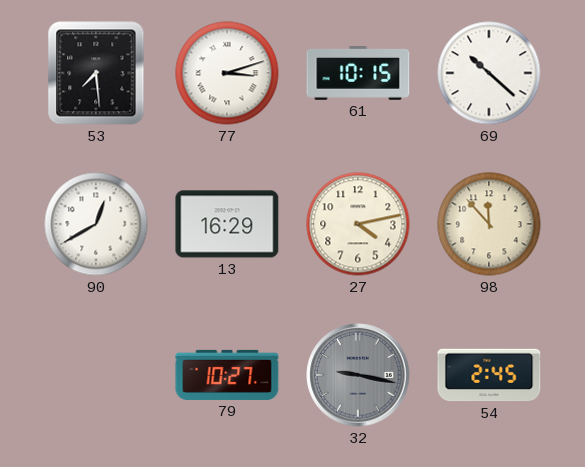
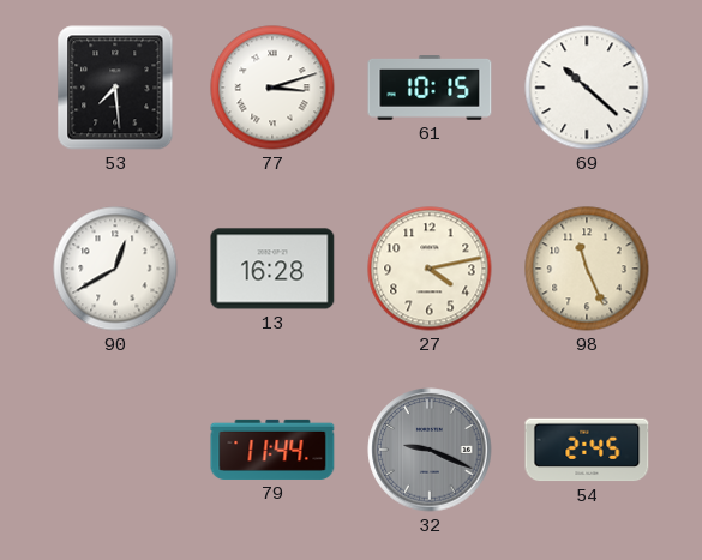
13: 16:29 -> 16:28 (272, 269)
98: 11:53 -> 11:26 (587, 269)
79: 10:27 -> 11:44 (272, 450)
32: 9:17 -> 9:19 (430, 450)
